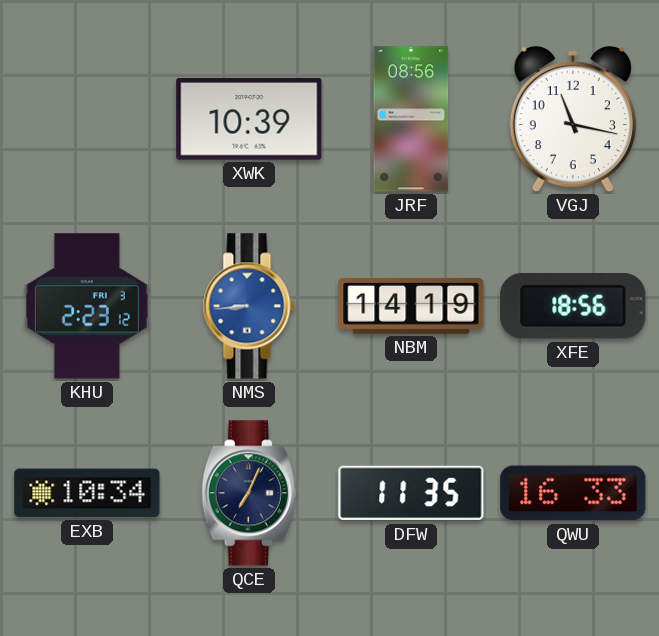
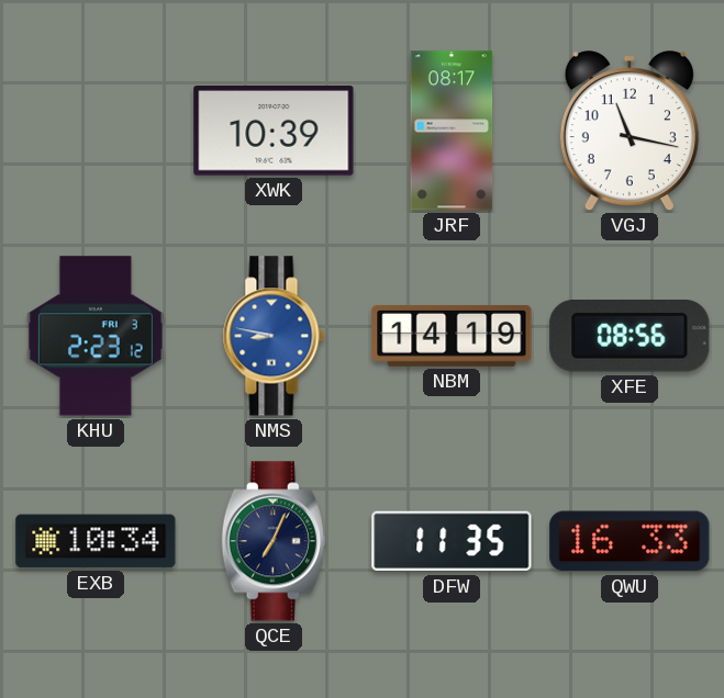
JRF: 08:56 -> 08:17 (452, 131)
NMS: 8:44 -> 8:47 (274, 336)
XFE: 18:56 -> 08:56 (630, 337)
